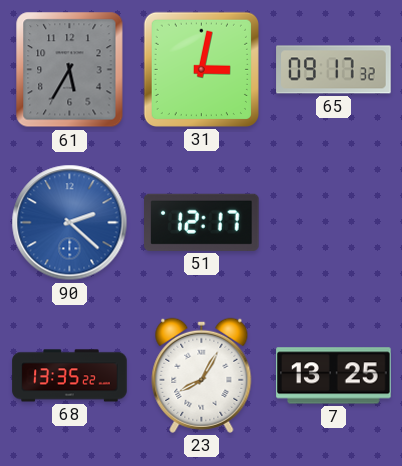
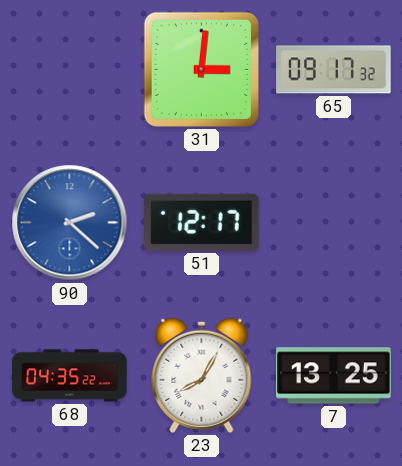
61: 5:35 -> none (70, 70)
31: 3:02 -> 3:01 (201, 69)
68: 13:35 -> 04:35 (70, 376)
